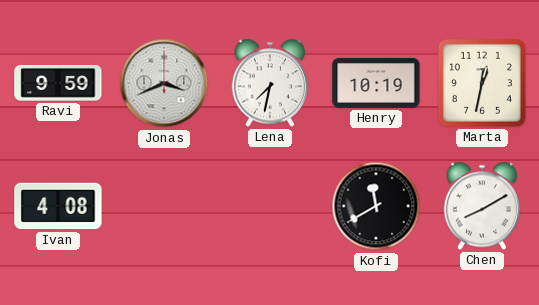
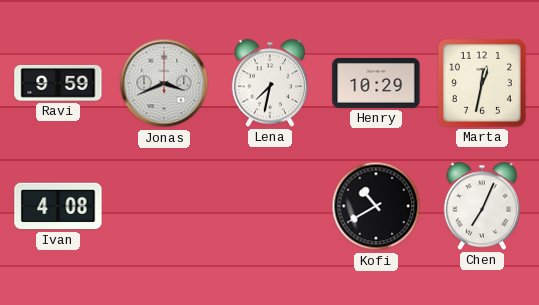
Henry: 10:19 -> 10:29 (376, 83)
Kofi: 11:40 -> 10:40 (376, 206)
Chen: 8:10 -> 7:04 (482, 206)
